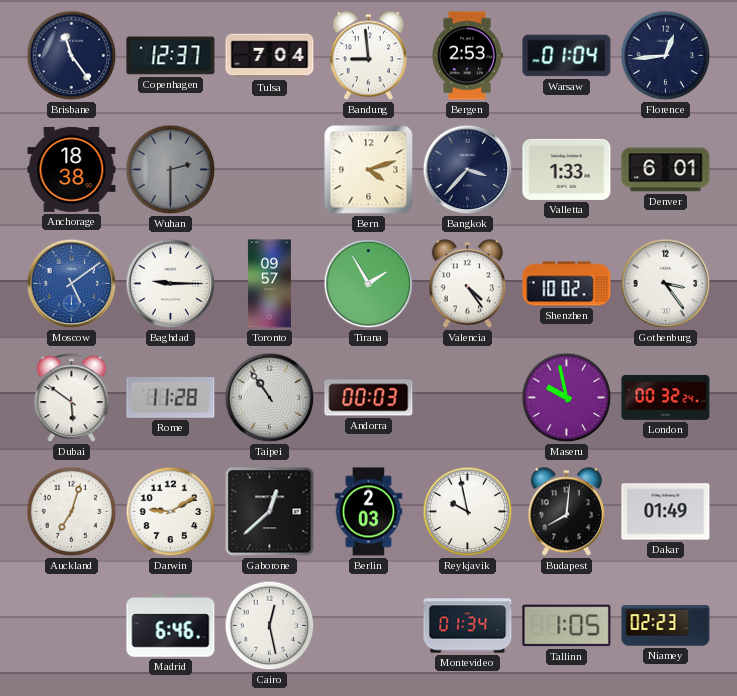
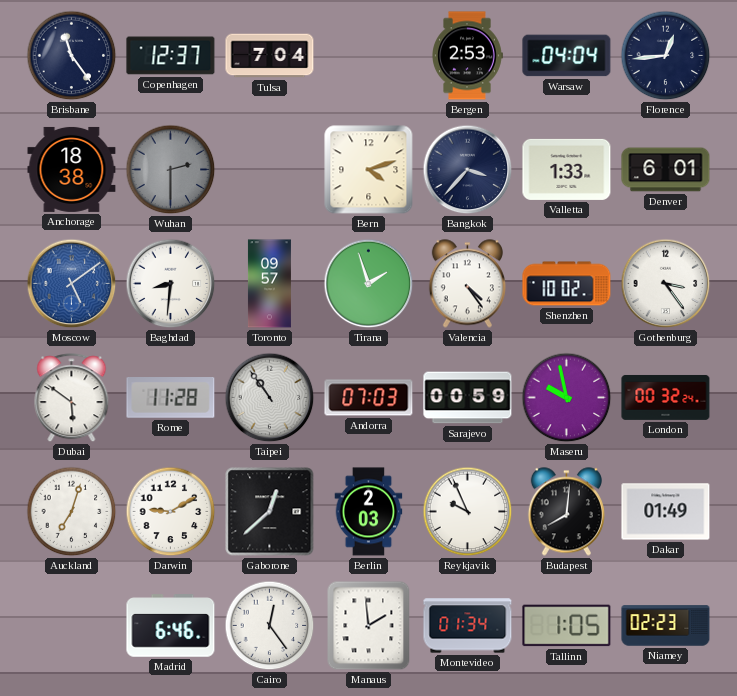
Bandung: 8:59 -> none (368, 56)
Warsaw: 01:04 -> 04:04 (567, 56)
Baghdad: 9:15 -> 8:31 (171, 284)
Tirana: 1:55 -> 1:57 (369, 284)
Andorra: 00:03 -> 07:03 (369, 398)
Sarajevo: none -> 00:59 (468, 398)
Reykjavik: 9:58 -> 9:56 (468, 512)
Cairo: 12:28 -> 12:24 (270, 626)
Manaus: none -> 1:59 (369, 626)
